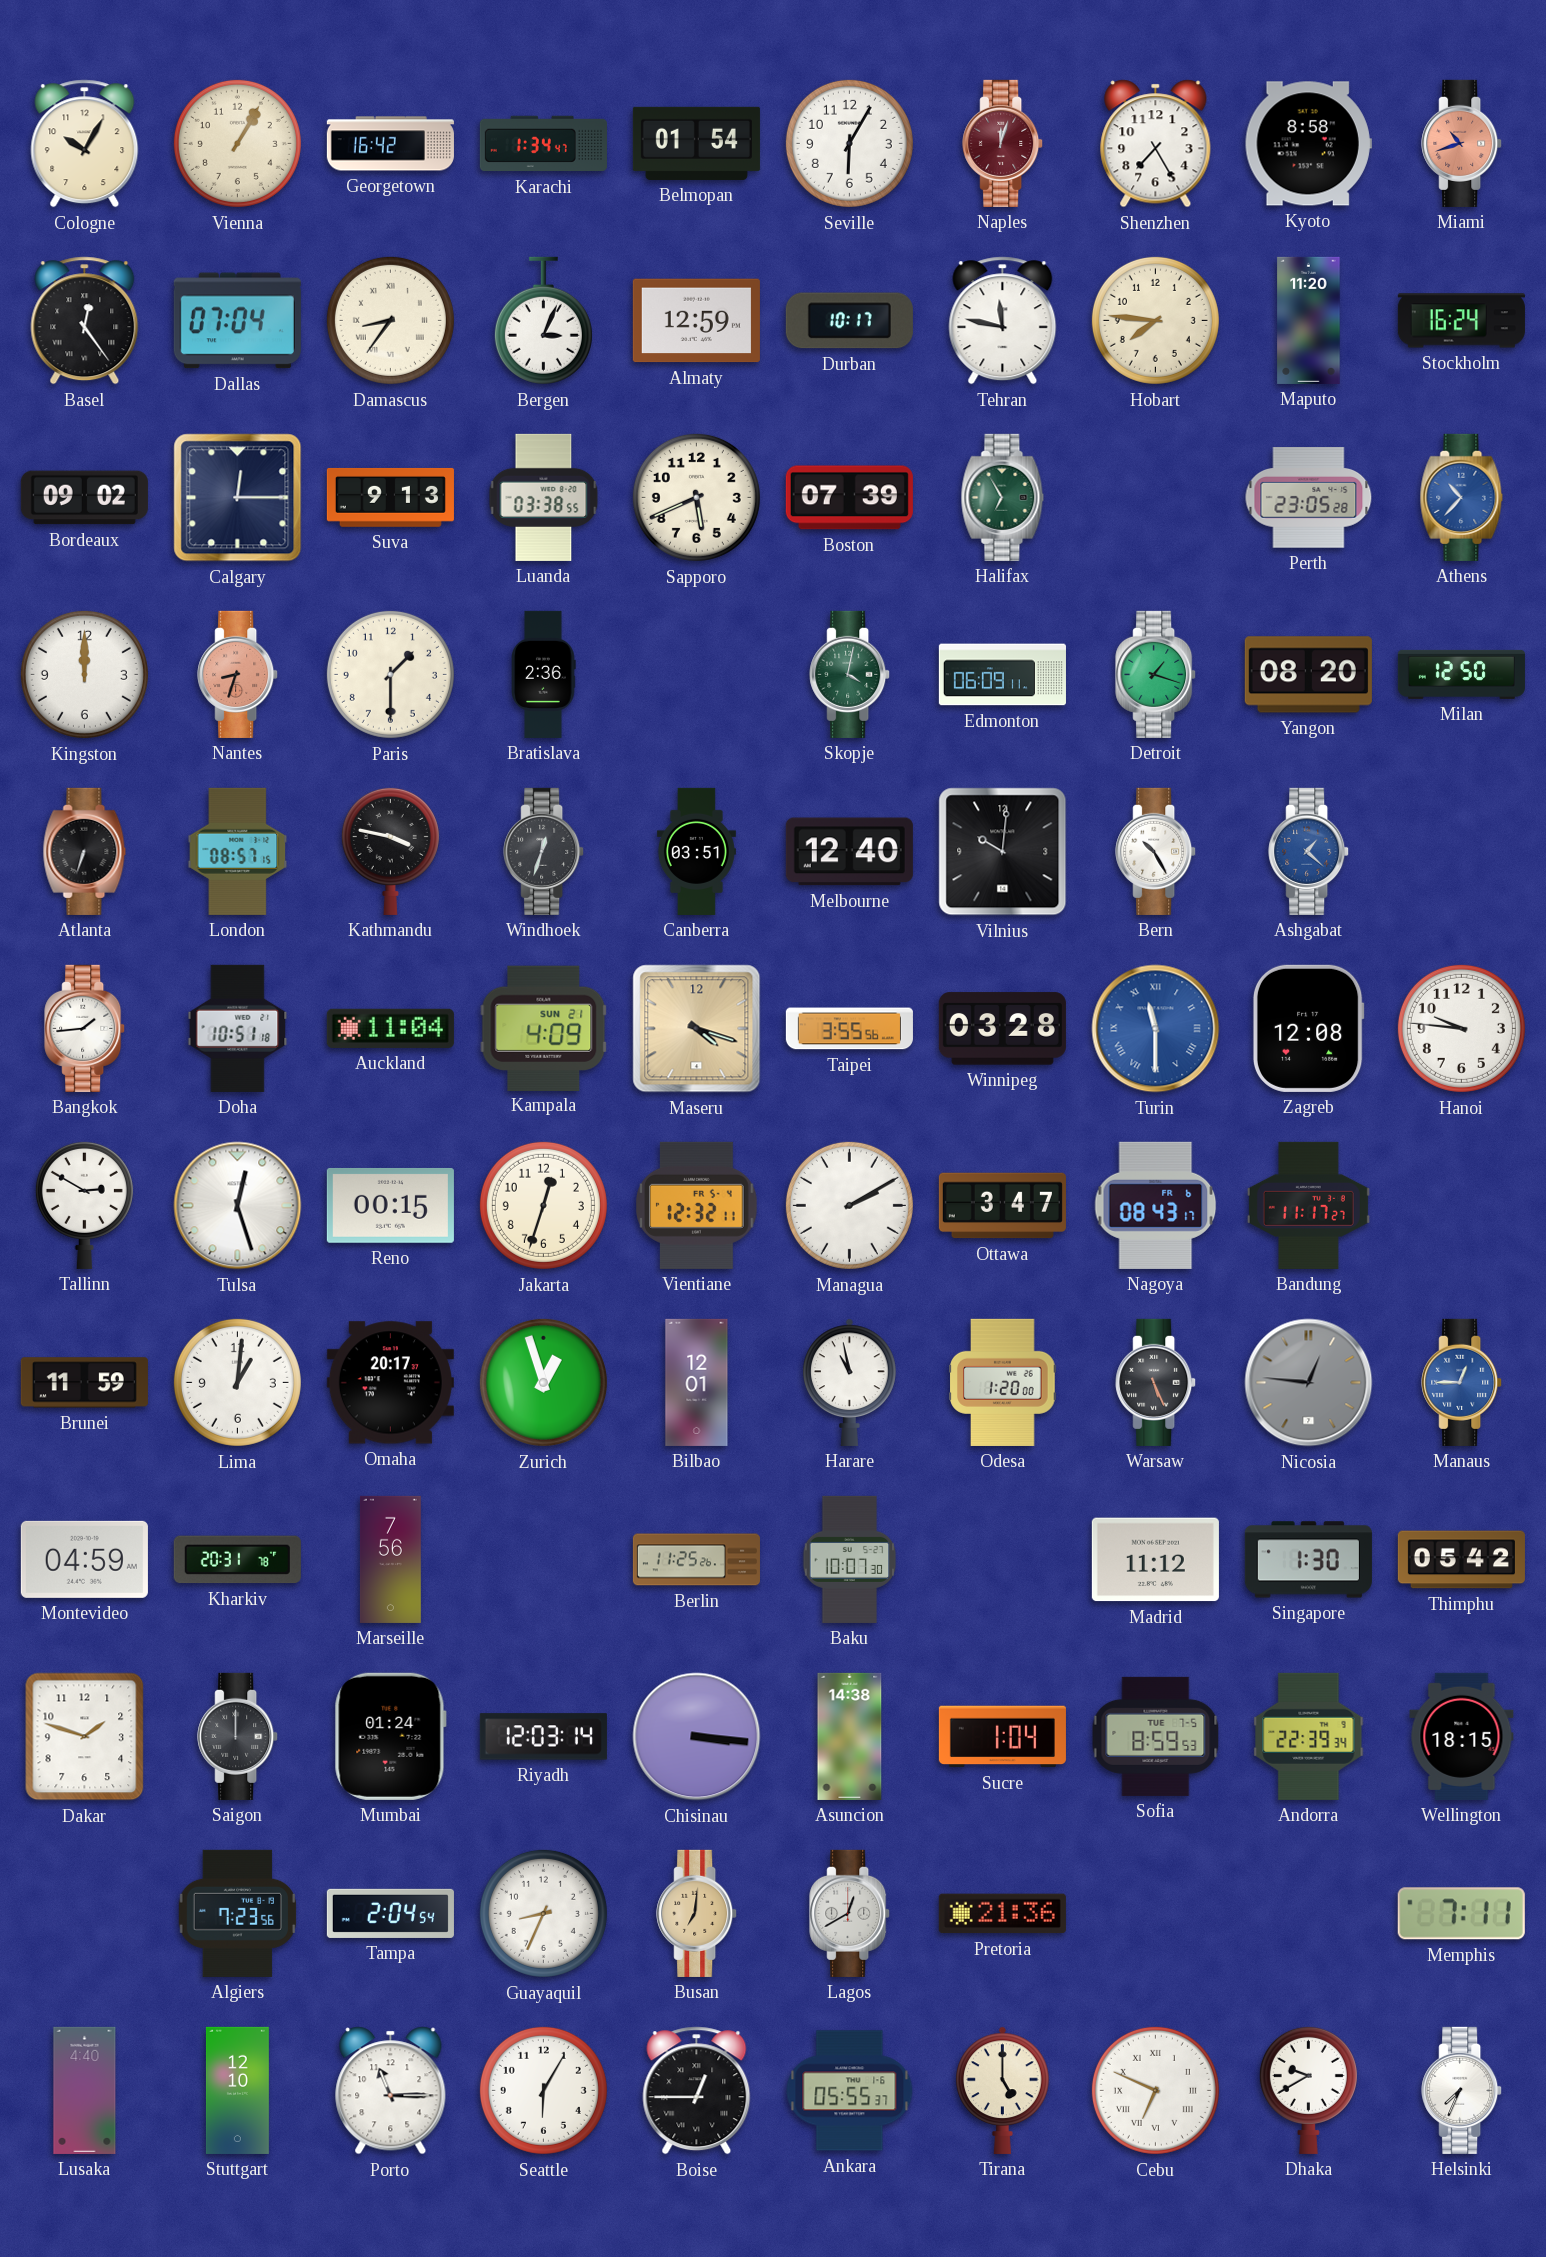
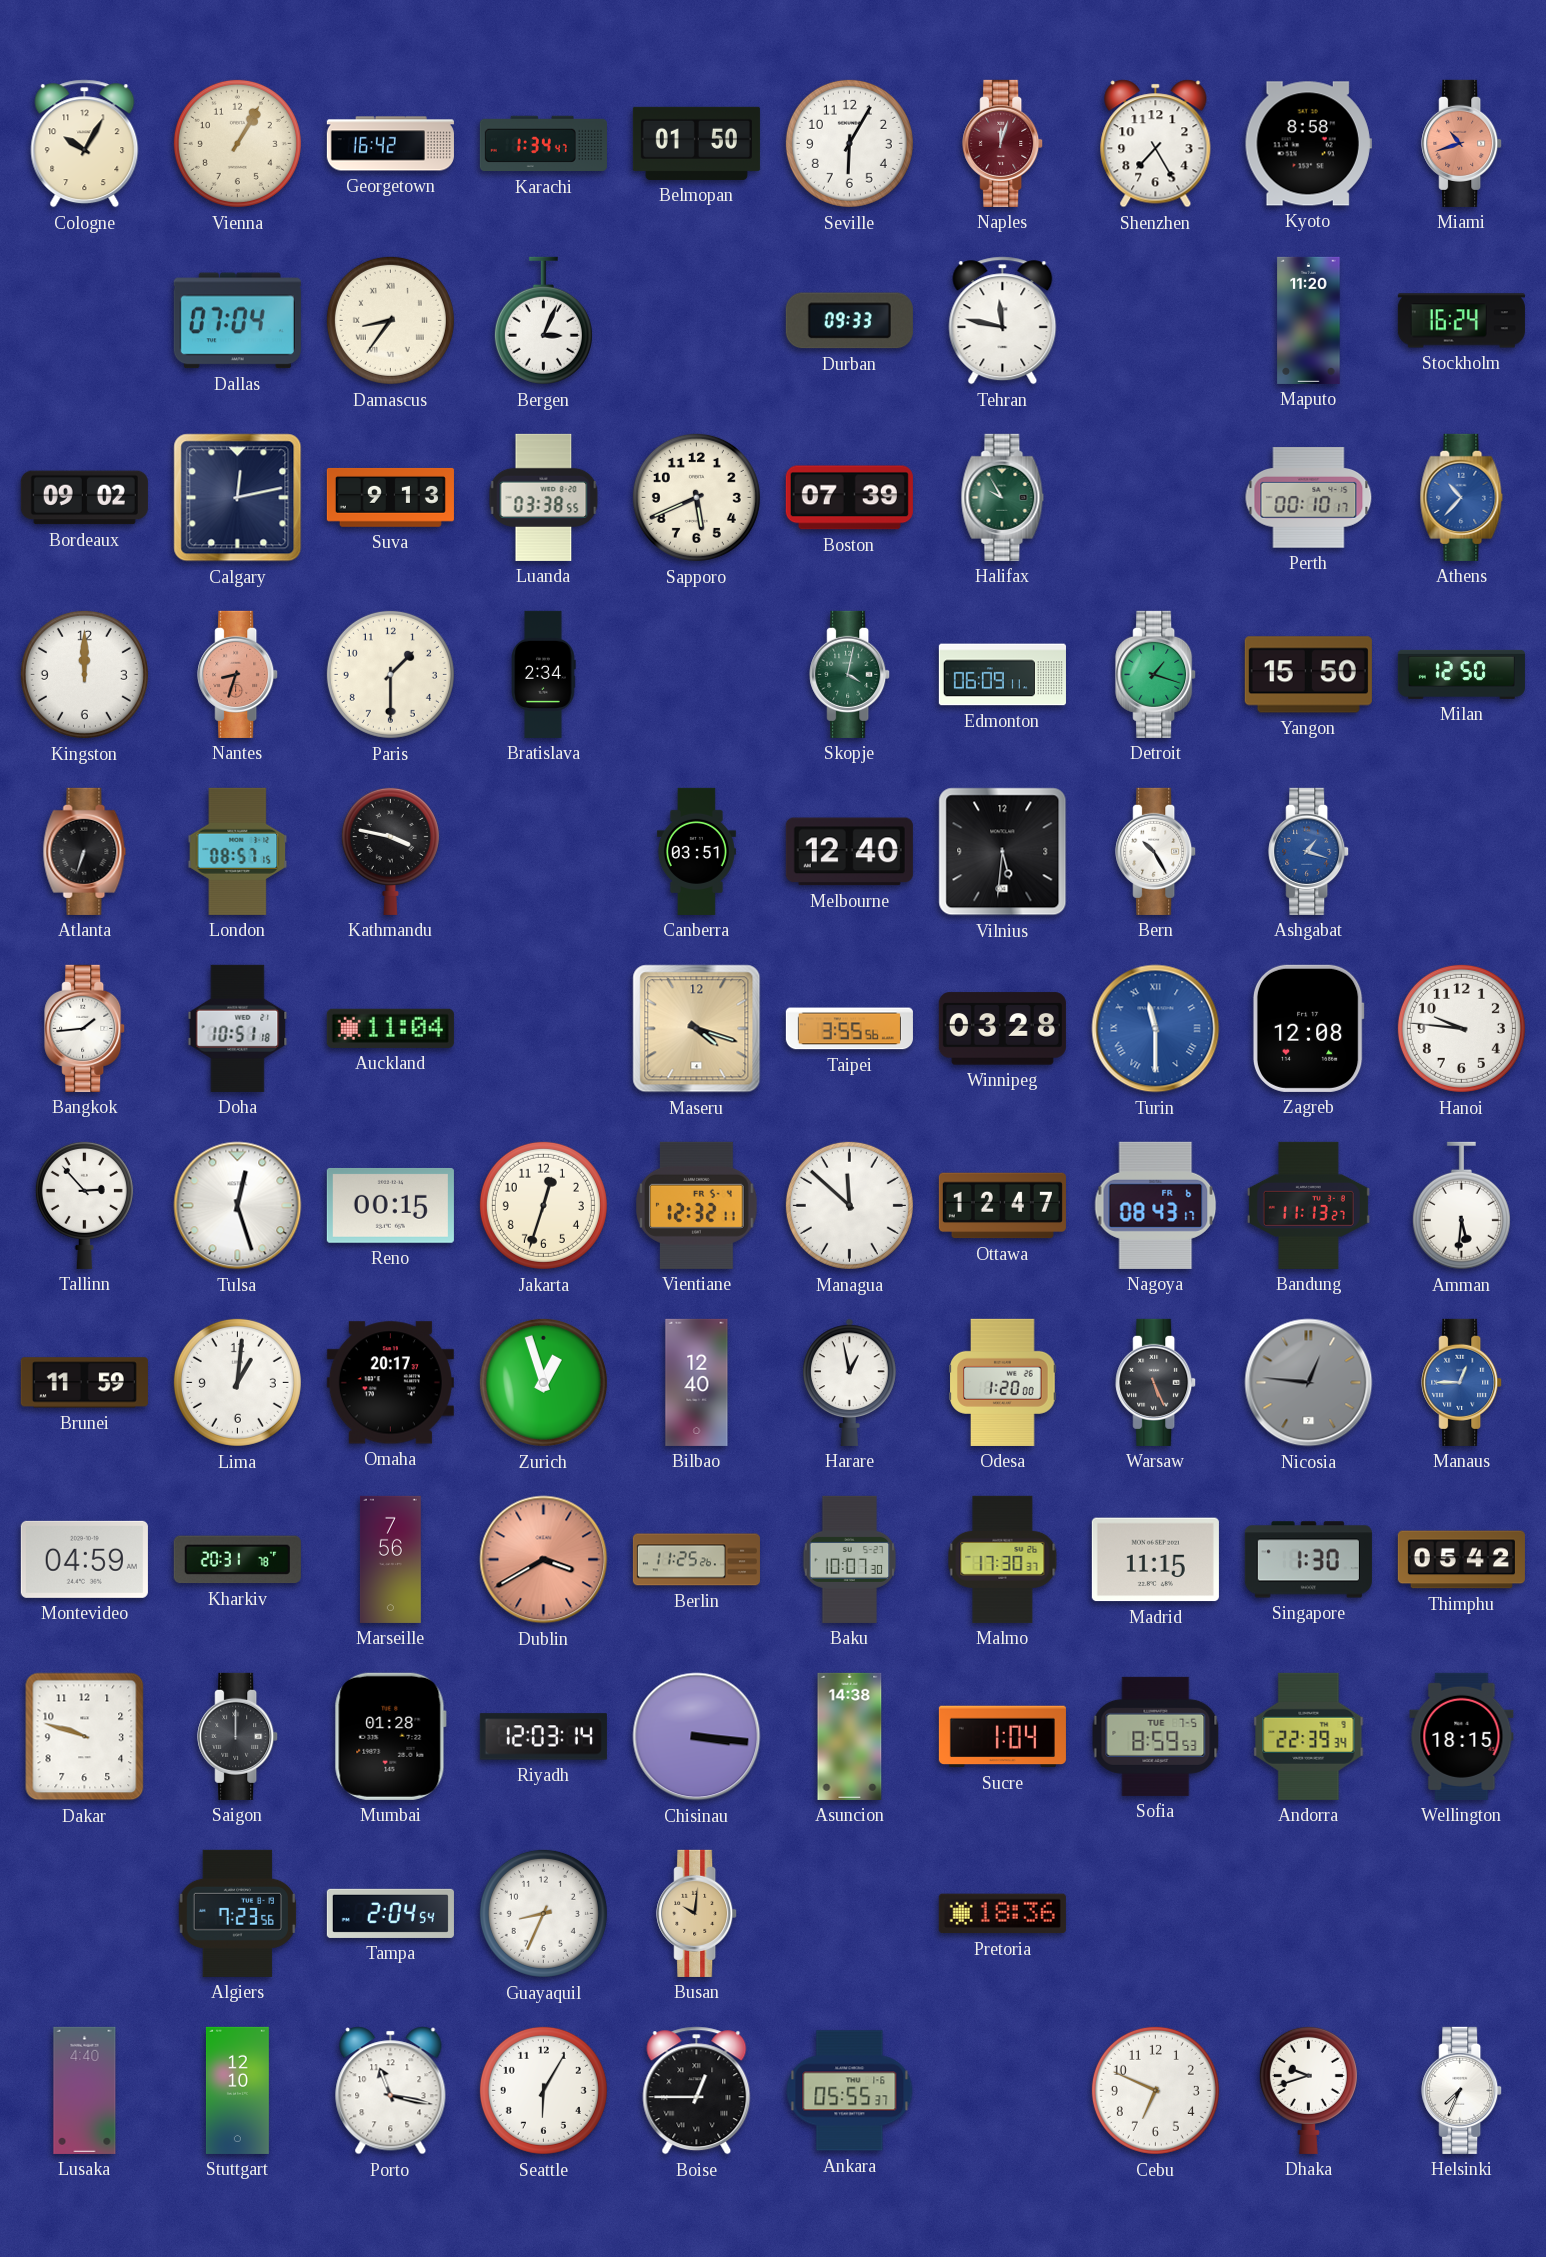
Belmopan: 01:54 -> 01:50 (696, 143)
Basel: 12:24 -> none (85, 321)
Almaty: 12:59 -> none (696, 321)
Durban: 10:17 -> 09:33 (849, 321)
Hobart: 7:46 -> none (1155, 320)
Calgary: 12:15 -> 12:13 (238, 498)
Halifax: 6:55 -> 9:55 (1003, 497)
Perth: 23:05 -> 00:10 (1309, 498)
Bratislava: 2:36 -> 2:34 (544, 674)
Yangon: 08:20 -> 15:50 (1308, 675)
Windhoek: 12:33 -> none (544, 851)
Vilnius: 10:01 -> 5:31 (1003, 852)
Ashgabat: 1:22 -> 1:18 (1309, 851)
Kampala: 4:09 -> none (544, 1028)
Tallinn: 2:50 -> 2:53 (84, 1205)
Managua: 2:10 -> 11:52 (849, 1205)
Ottawa: 3:47 -> 12:47 (1002, 1206)
Bandung: 11:17 -> 11:13 (1308, 1205)
Amman: none -> 5:31 (1461, 1206)
Bilbao: 12:01 -> 12:40 (697, 1382)
Harare: 10:58 -> 12:58 (850, 1382)
Dublin: none -> 3:40 (544, 1560)
Malmo: none -> 17:30 (1003, 1559)
Madrid: 11:12 -> 11:15 (1155, 1560)
Dakar: 1:48 -> 9:48 (85, 1737)
Mumbai: 01:24 -> 01:28 (390, 1736)
Busan: 7:01 -> 10:01 (697, 1913)
Lagos: 12:40 -> none (850, 1913)
Pretoria: 21:36 -> 18:36 (1002, 1914)
Memphis: 7:11 -> none (1461, 1914)
Porto: 11:15 -> 11:17 (391, 2091)
Tirana: 5:00 -> none (1003, 2090)
Cebu numerals: Roman -> Arabic (1155, 2090)
Dhaka: 9:40 -> 9:42 (1308, 2090)
